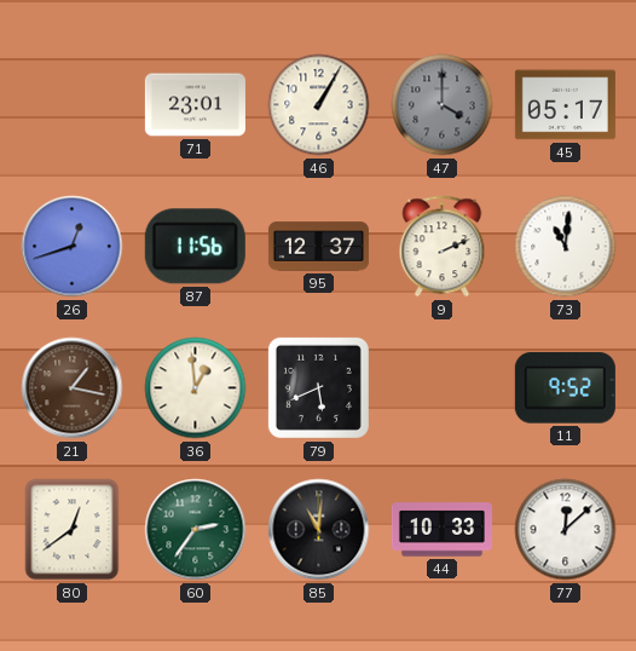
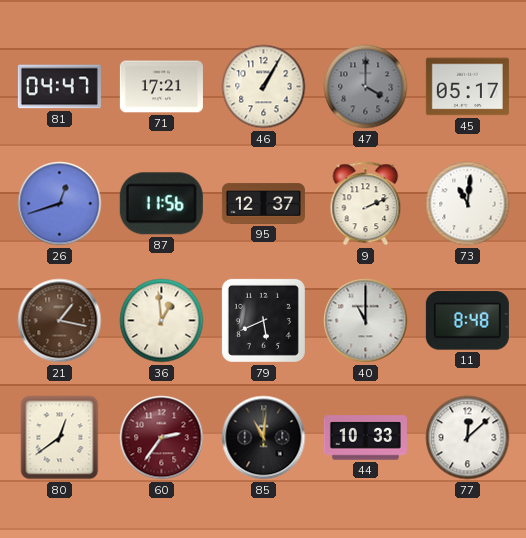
81: none -> 04:47 (59, 87)
71: 23:01 -> 17:21 (161, 87)
40: none -> 11:00 (366, 321)
11: 9:52 -> 8:48 (467, 321)
60 dial: green -> burgundy (162, 438)
